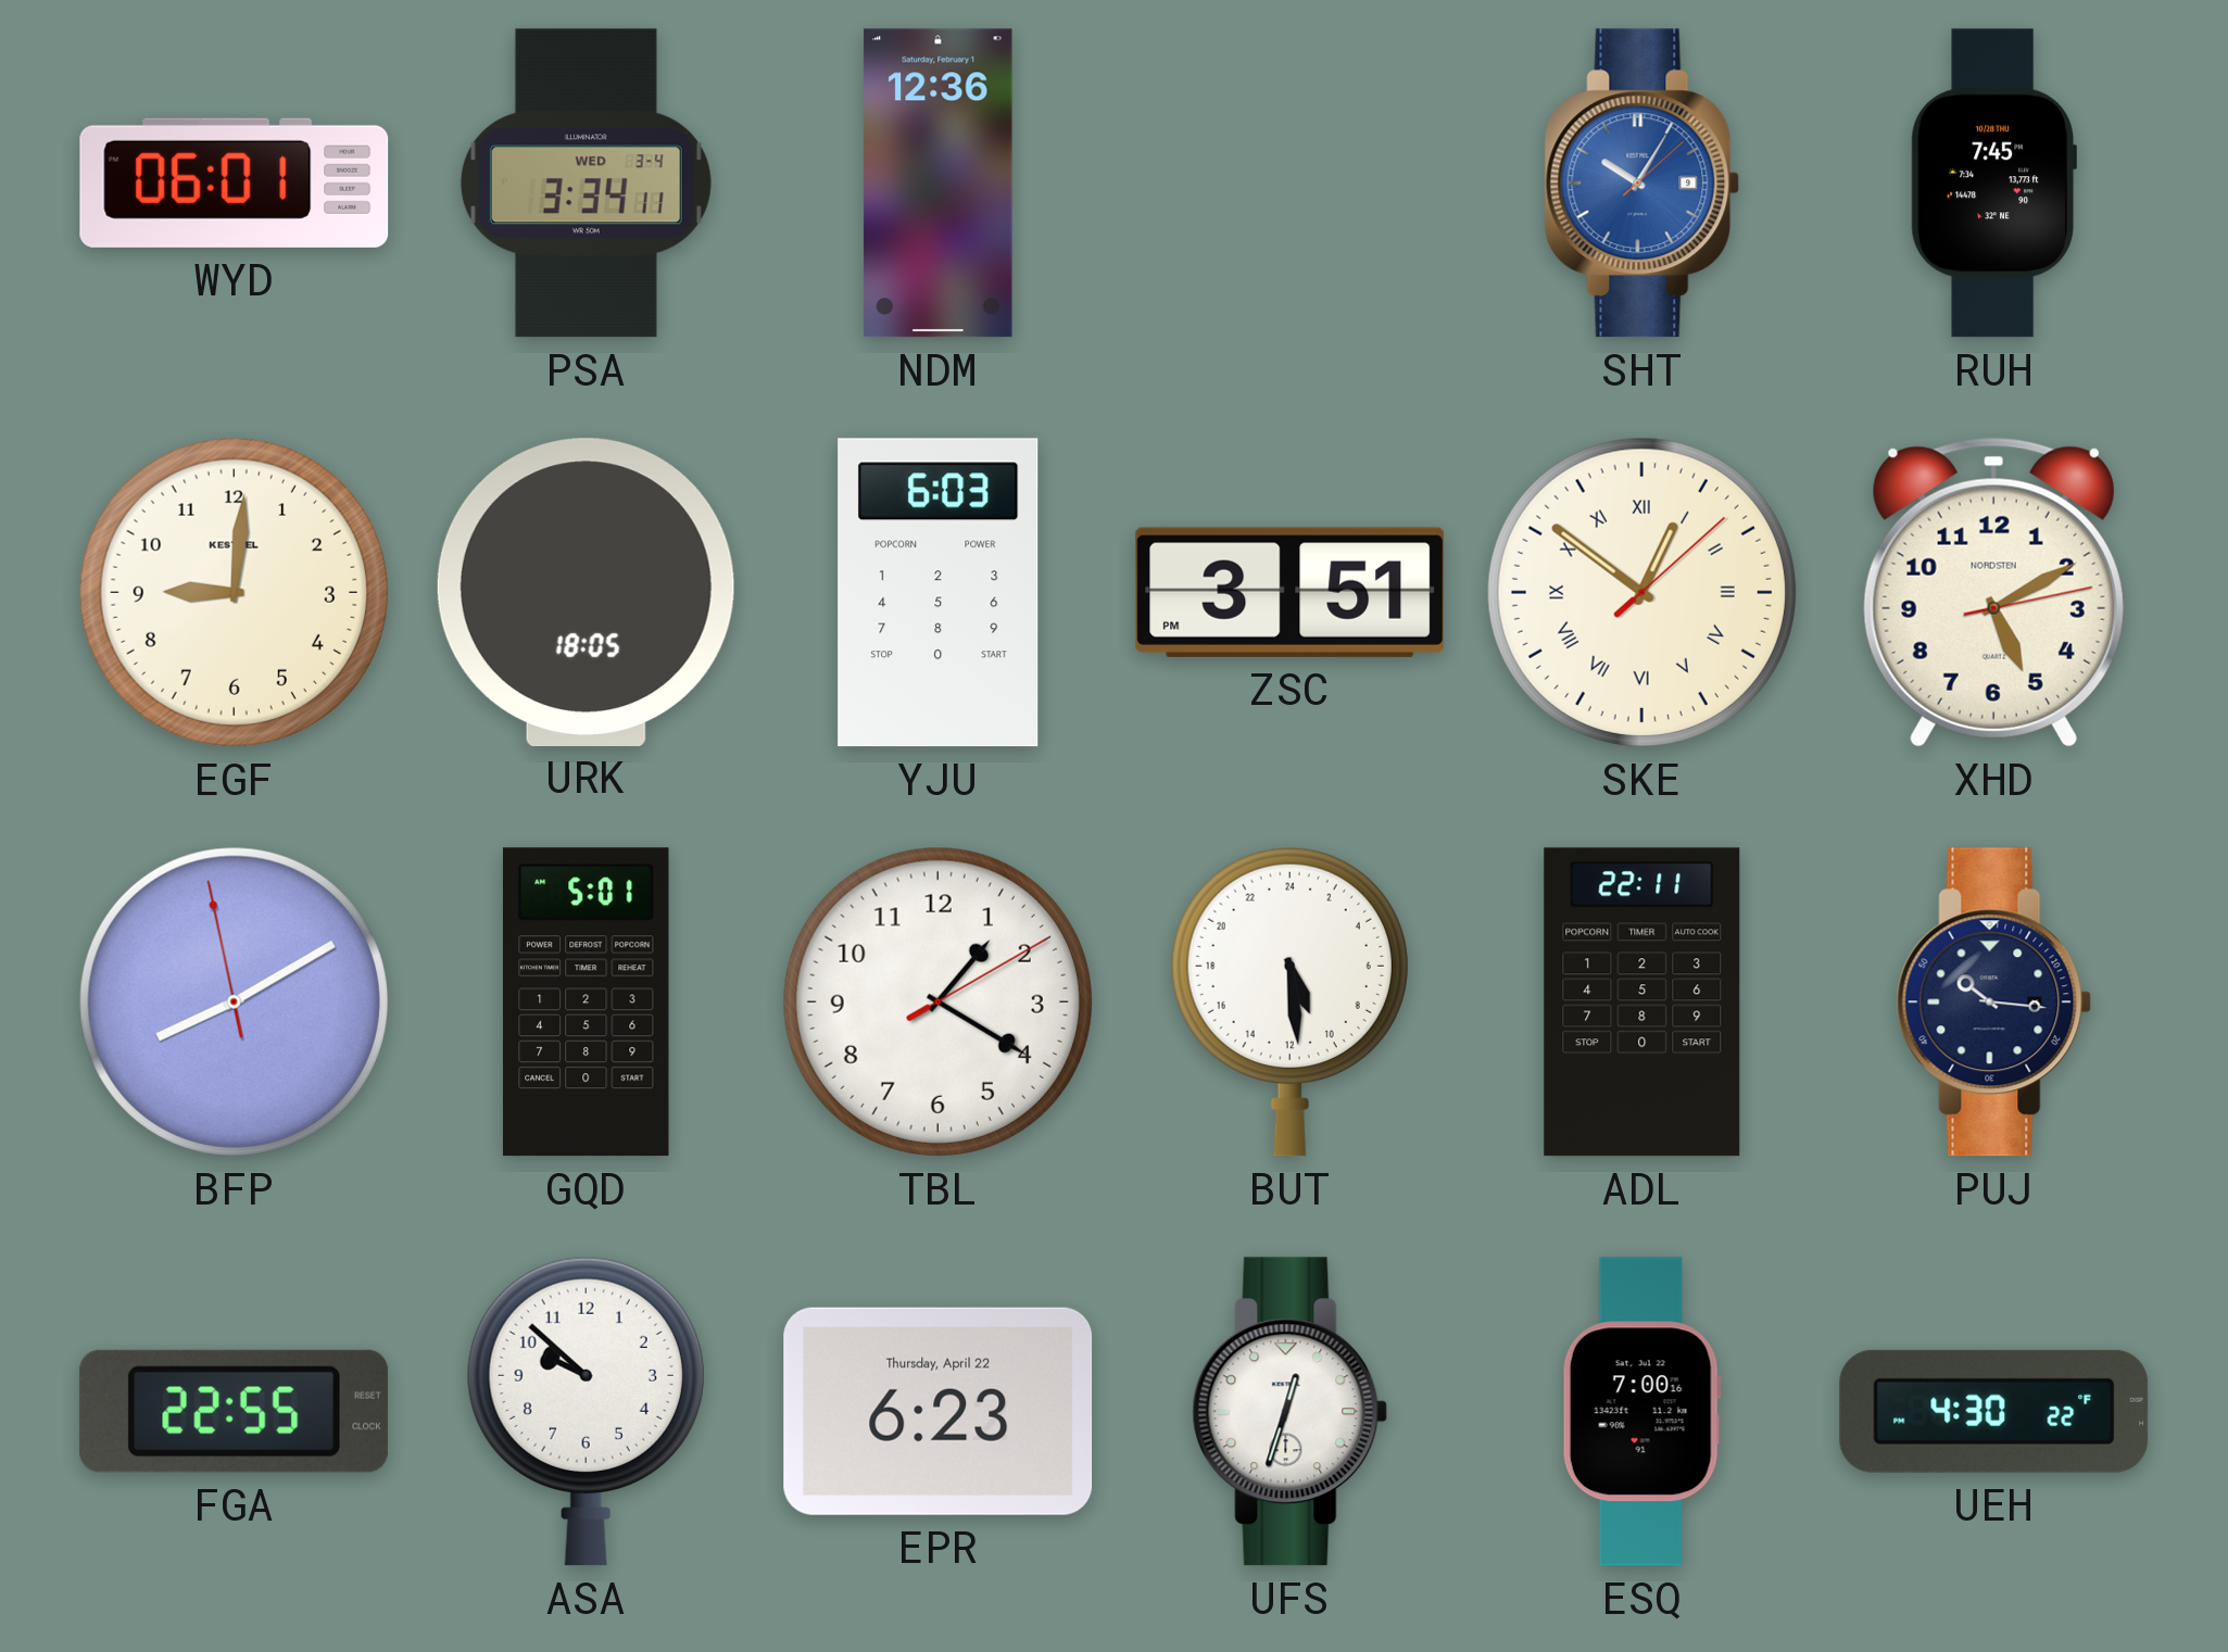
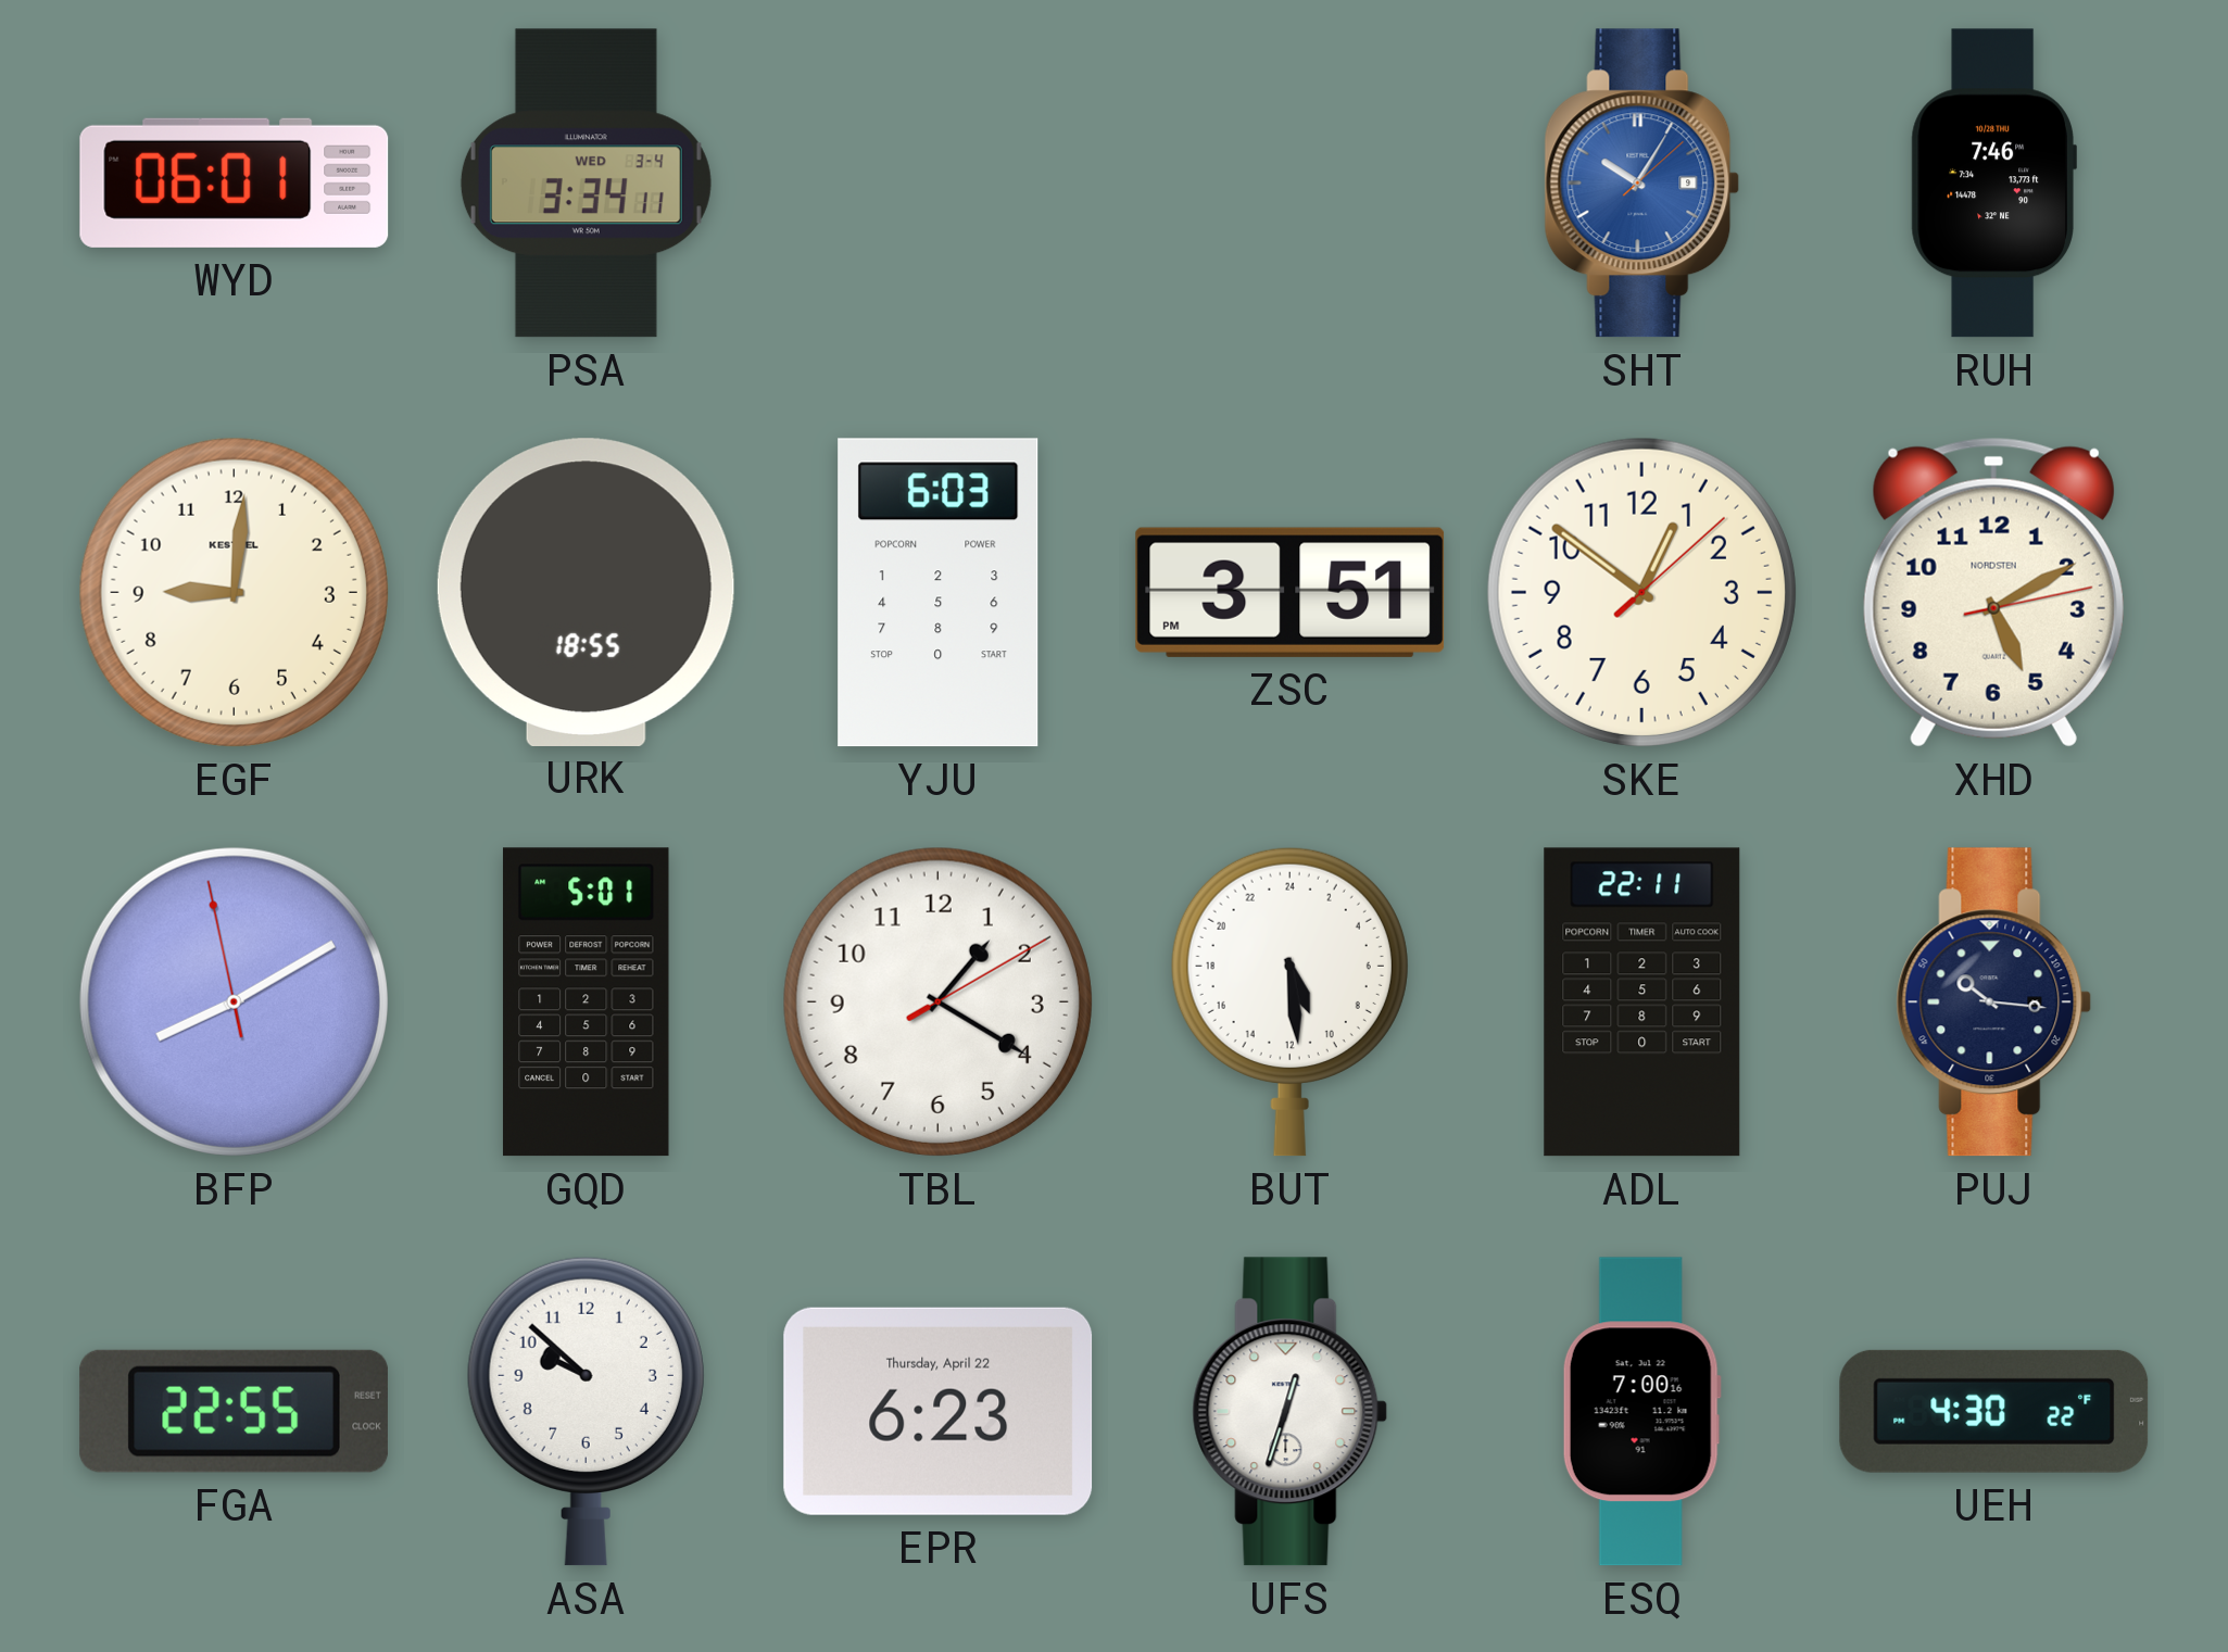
NDM: 12:36 -> none (939, 184)
RUH: 7:45 -> 7:46 (1993, 184)
URK: 18:05 -> 18:55 (586, 592)
SKE numerals: Roman -> Arabic (1641, 592)
